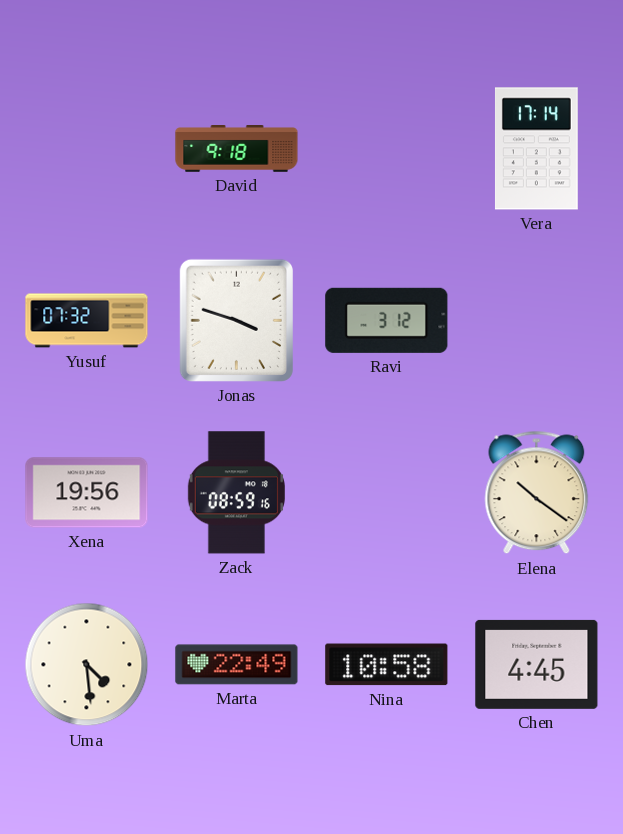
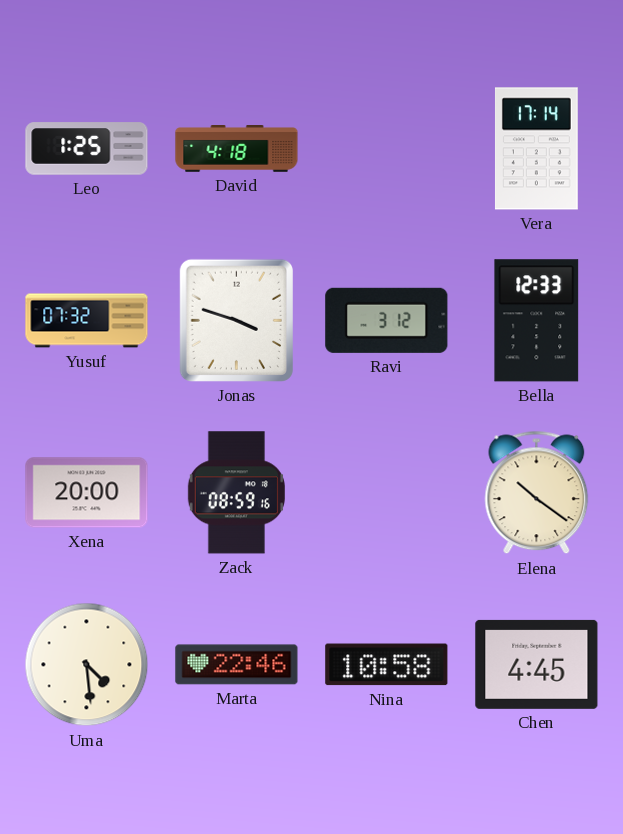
Leo: none -> 1:25 (87, 149)
David: 9:18 -> 4:18 (237, 149)
Bella: none -> 12:33 (537, 321)
Xena: 19:56 -> 20:00 (87, 493)
Marta: 22:49 -> 22:46 (237, 665)
